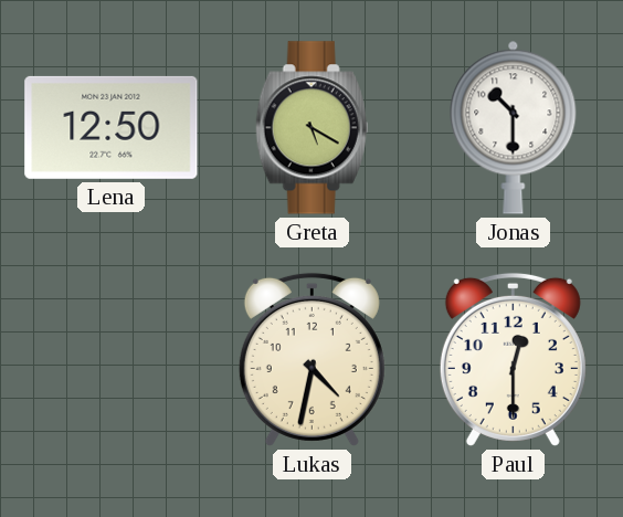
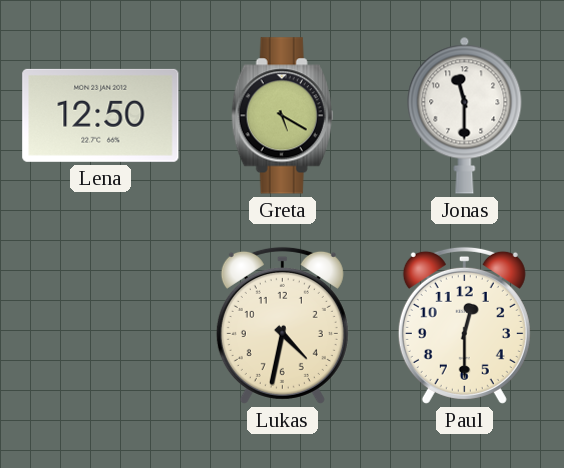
Jonas: 10:30 -> 11:30 (465, 115)
